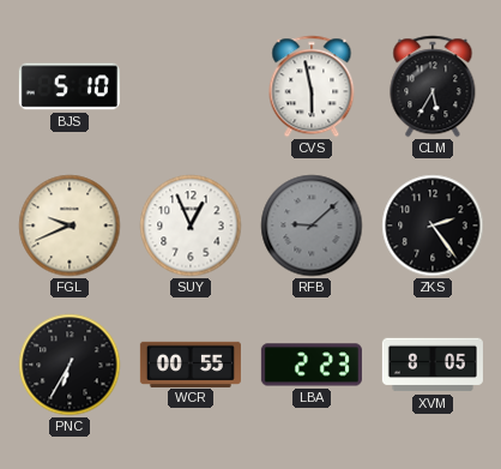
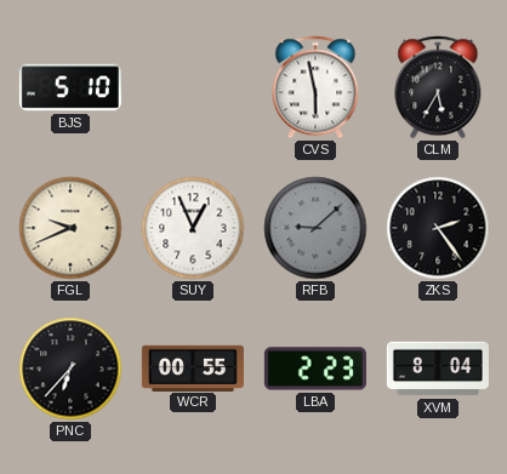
PNC: 6:35 -> 6:37 (70, 369)
XVM: 8:05 -> 8:04 (438, 369)
